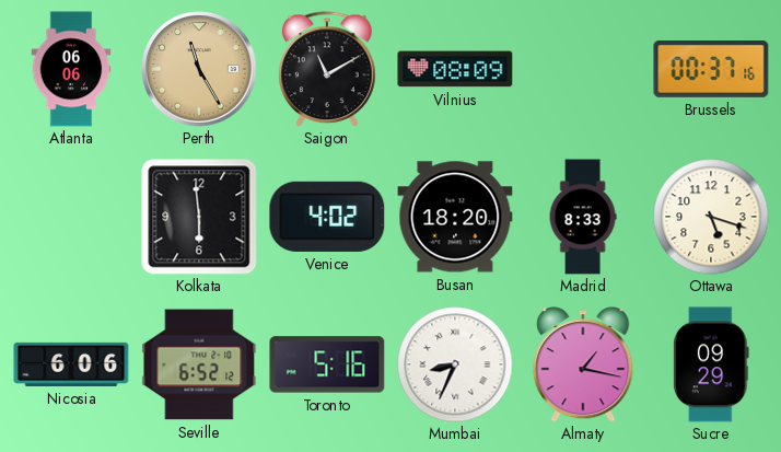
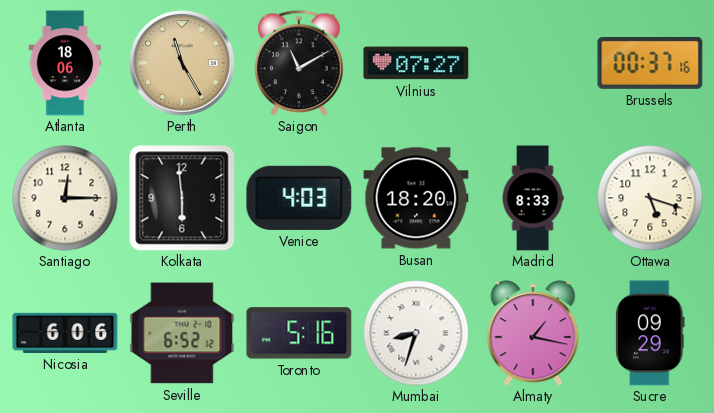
Atlanta: 06:06 -> 18:06 (65, 63)
Vilnius: 08:09 -> 07:27 (416, 63)
Santiago: none -> 12:15 (65, 198)
Venice: 4:02 -> 4:03 (299, 198)
Mumbai: 8:34 -> 8:33 (416, 333)
